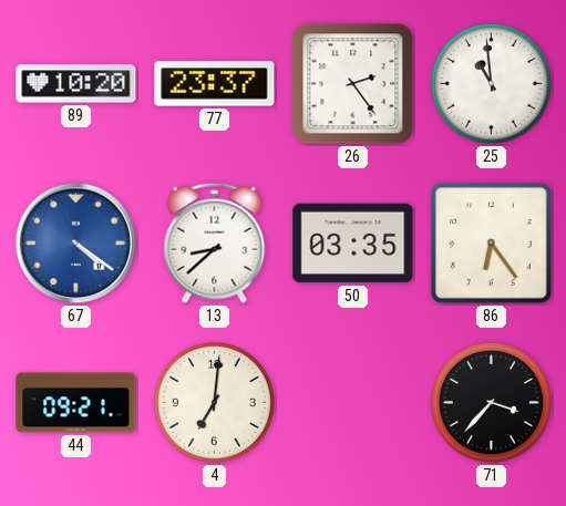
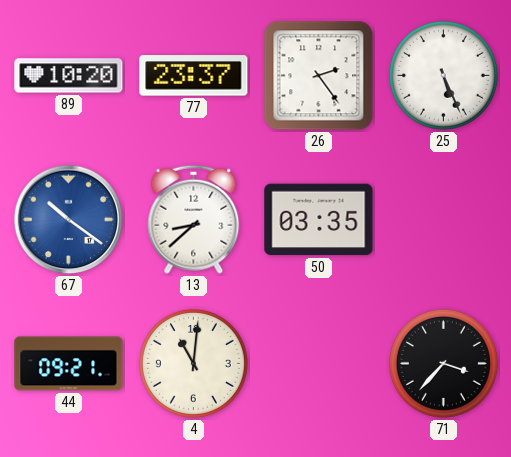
25: 10:59 -> 5:26 (443, 75)
67: 4:21 -> 10:21 (69, 220)
86: 6:24 -> none (491, 242)
4: 7:01 -> 11:01 (193, 363)
